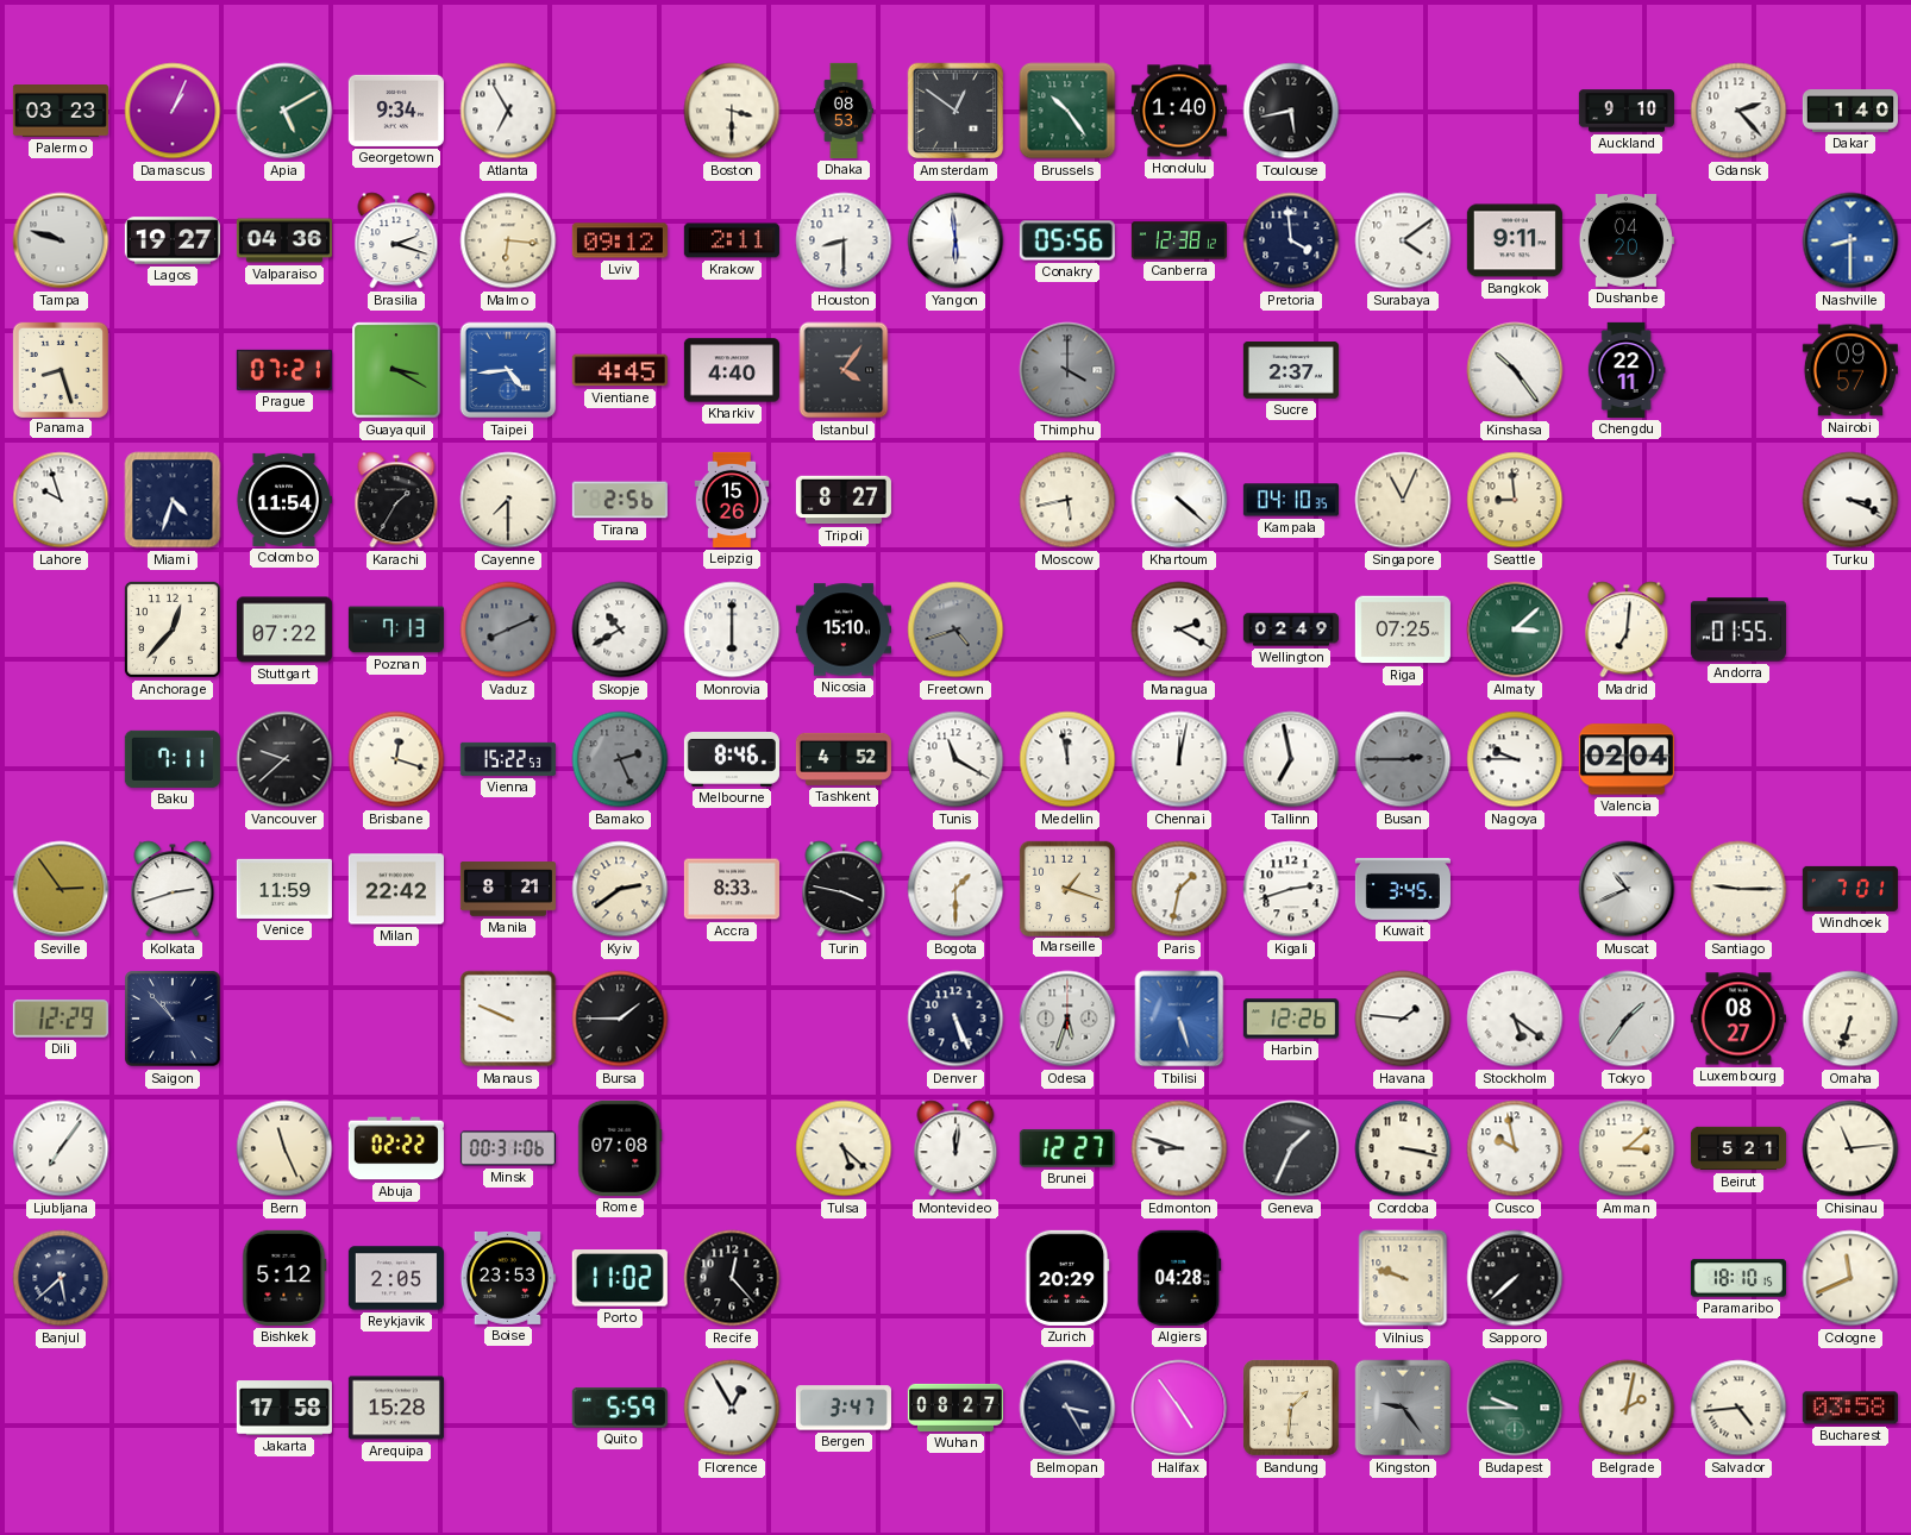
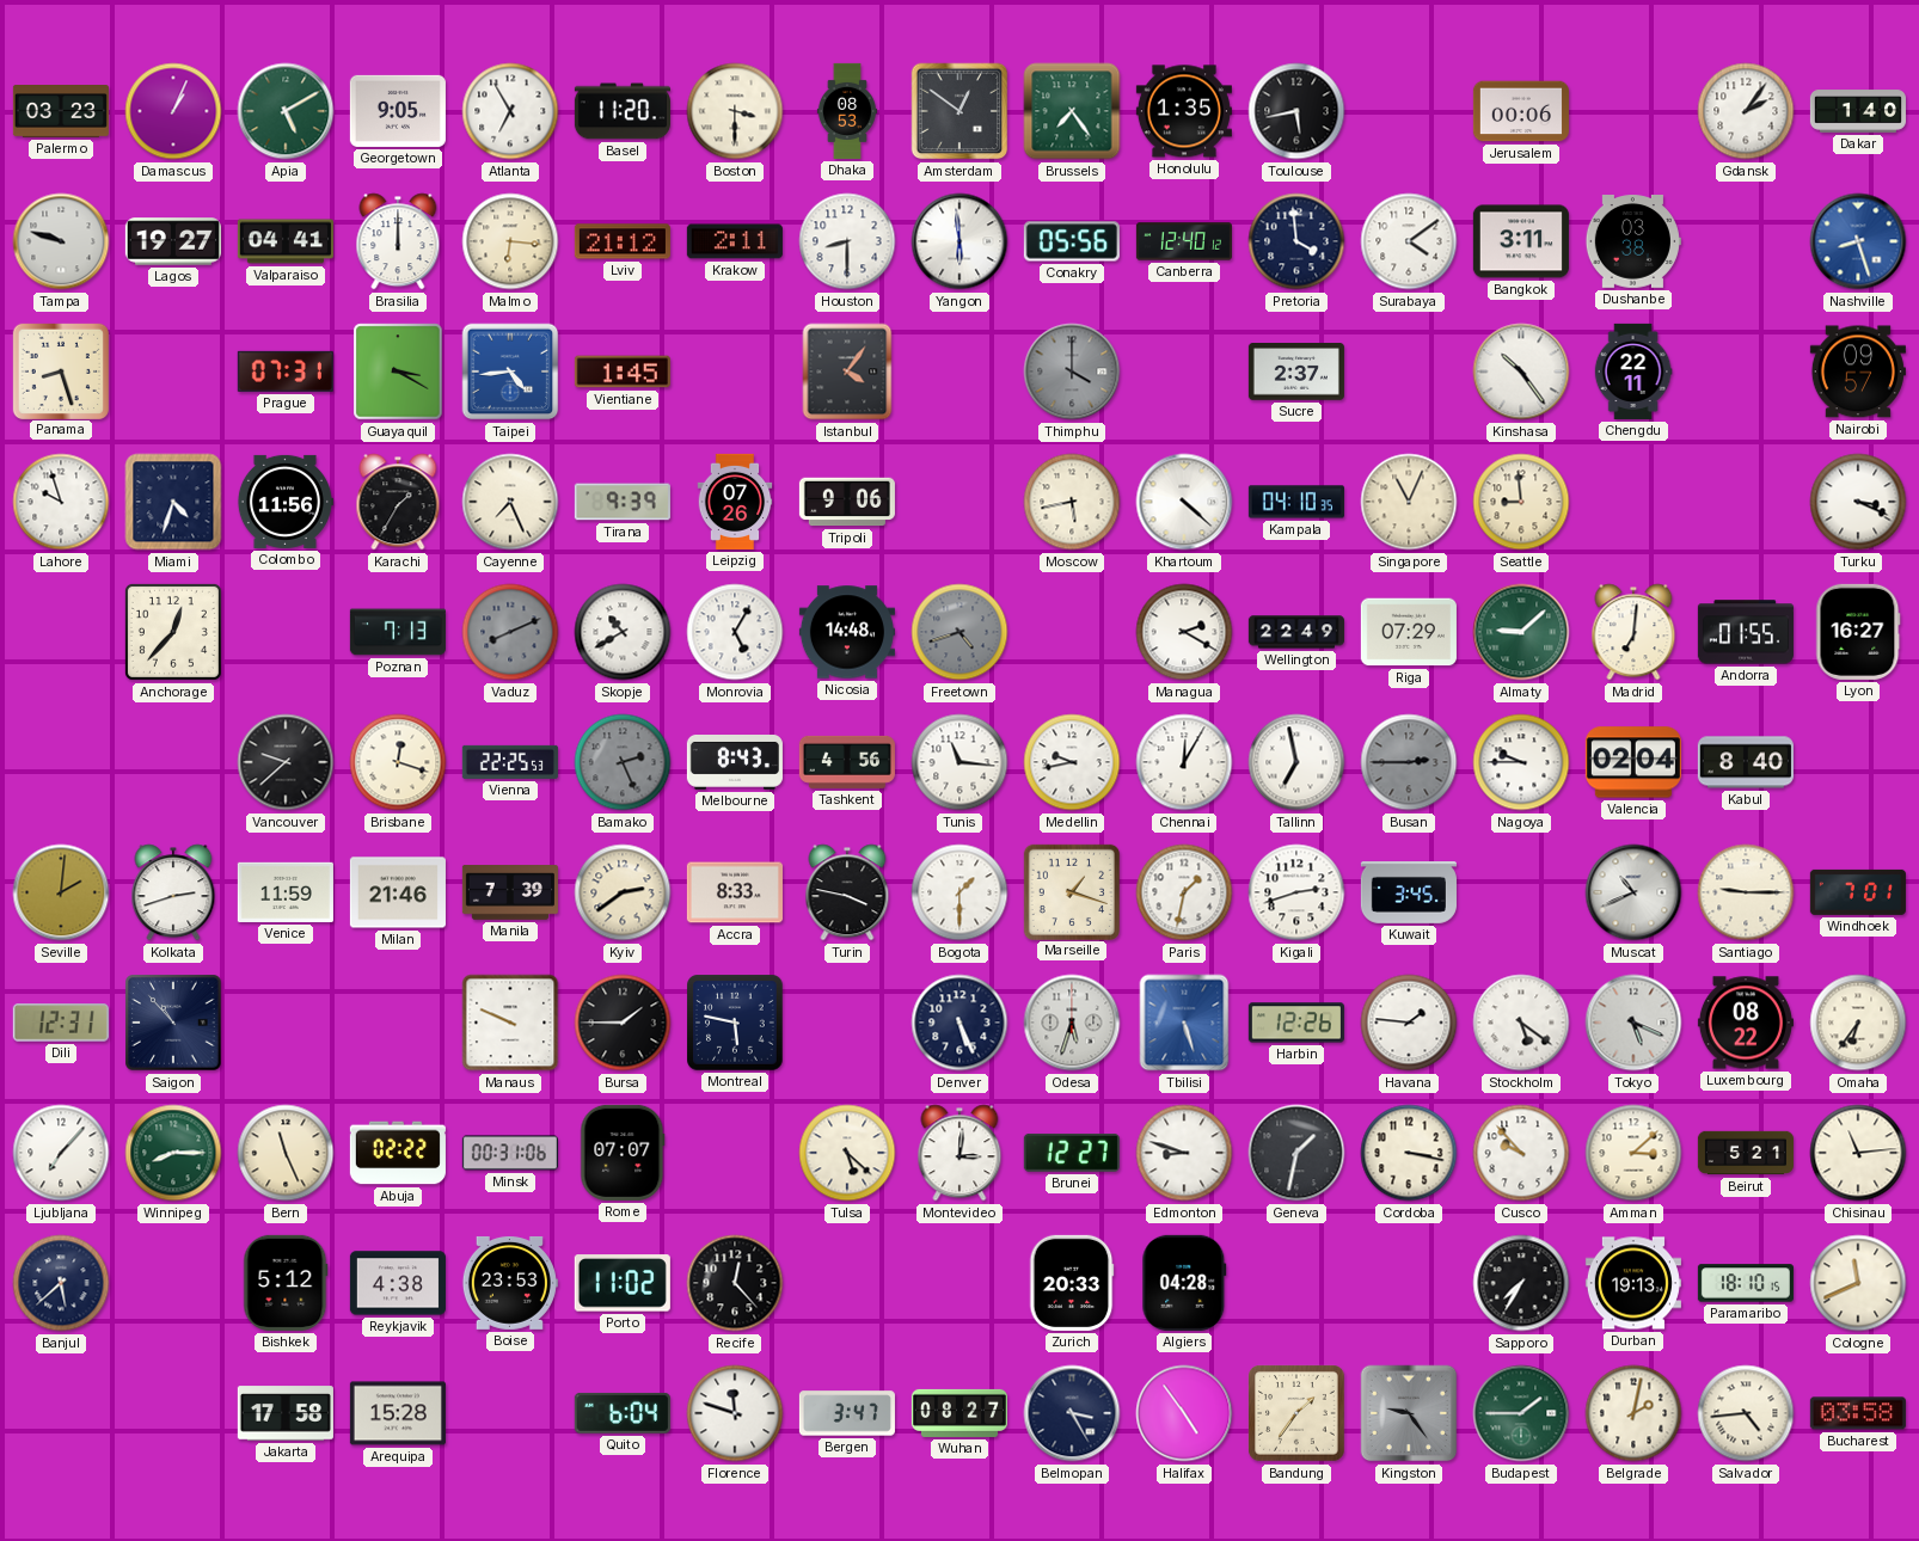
Georgetown: 9:34 -> 9:05 (398, 111)
Basel: none -> 11:20 (623, 111)
Brussels: 10:24 -> 7:24 (1072, 111)
Honolulu: 1:40 -> 1:35 (1184, 111)
Jerusalem: none -> 00:06 (1521, 111)
Auckland: 9:10 -> none (1627, 111)
Gdansk: 2:23 -> 2:06 (1746, 111)
Valparaiso: 04:36 -> 04:41 (286, 241)
Brasilia: 2:18 -> 12:00 (398, 241)
Lviv: 09:12 -> 21:12 (623, 241)
Canberra: 12:38 -> 12:40 (1184, 241)
Bangkok: 9:11 -> 3:11 (1521, 241)
Dushanbe: 04:20 -> 03:38 (1633, 242)
Nashville: 8:30 -> 8:27 (1858, 241)
Prague: 07:21 -> 07:31 (286, 372)
Vientiane: 4:45 -> 1:45 (623, 372)
Kharkiv: 4:40 -> none (732, 370)
Colombo: 11:54 -> 11:56 (284, 502)
Cayenne: 7:30 -> 7:26 (510, 502)
Tirana: 2:56 -> 9:39 (623, 502)
Leipzig: 15:26 -> 07:26 (735, 502)
Tripoli: 8:27 -> 9:06 (847, 502)
Stuttgart: 07:22 -> none (284, 629)
Monrovia: 6:00 -> 5:05 (735, 632)
Nicosia: 15:10 -> 14:48 (847, 632)
Wellington: 02:49 -> 22:49 (1296, 632)
Riga: 07:25 -> 07:29 (1409, 632)
Almaty: 3:08 -> 9:08 (1521, 632)
Lyon: none -> 16:27 (1858, 632)
Baku: 7:11 -> none (173, 759)
Vienna: 15:22 -> 22:25 (510, 762)
Melbourne: 8:46 -> 8:43 (735, 763)
Tashkent: 4:52 -> 4:56 (847, 762)
Tunis: 11:20 -> 11:16 (959, 762)
Medellin: 11:58 -> 9:43 (1072, 762)
Chennai: 12:02 -> 12:05 (1184, 762)
Kabul: none -> 8:40 (1746, 762)
Seville: 2:54 -> 2:01 (61, 892)
Milan: 22:42 -> 21:46 (398, 892)
Manila: 8:21 -> 7:39 (510, 892)
Dili: 12:29 -> 12:31 (61, 1023)
Montreal: none -> 5:47 (735, 1024)
Tokyo: 1:36 -> 5:19 (1633, 1023)
Luxembourg: 08:27 -> 08:22 (1746, 1023)
Omaha: 6:33 -> 6:36 (1858, 1023)
Ljubljana: 7:06 -> 7:07 (61, 1153)
Winnipeg: none -> 8:15 (173, 1153)
Rome: 07:08 -> 07:07 (623, 1153)
Montevideo: 12:01 -> 3:01 (959, 1153)
Geneva: 1:34 -> 1:32 (1296, 1153)
Cusco: 9:58 -> 9:53 (1521, 1153)
Reykjavik: 2:05 -> 4:38 (398, 1283)
Zurich: 20:29 -> 20:33 (1072, 1283)
Vilnius: 9:48 -> none (1403, 1278)
Sapporo: 7:38 -> 7:35 (1521, 1283)
Durban: none -> 19:13 (1633, 1283)
Quito: 5:59 -> 6:04 (623, 1413)
Florence: 12:55 -> 11:48 (735, 1413)
Bandung: 1:31 -> 1:36 (1296, 1413)
Budapest: 9:45 -> 1:45 (1521, 1413)
